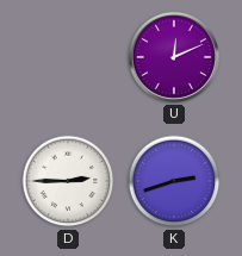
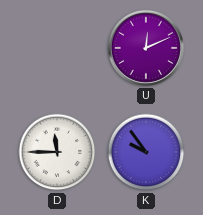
D: 2:45 -> 11:45 (57, 152)
K: 2:42 -> 9:54 (146, 152)
